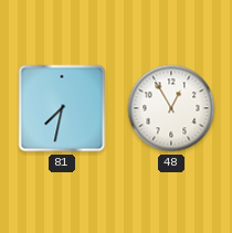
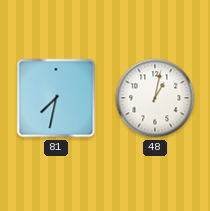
48: 12:55 -> 1:02 (155, 98)
